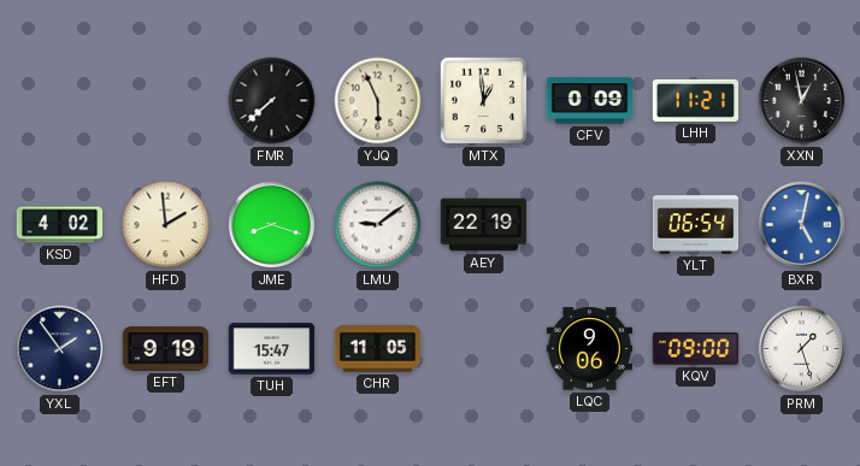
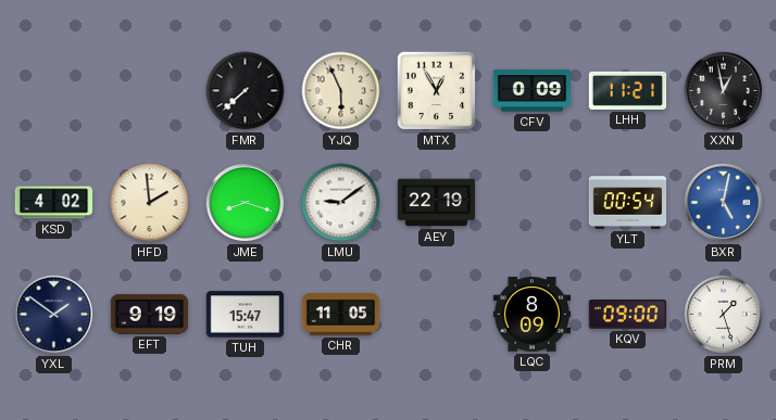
MTX: 12:59 -> 12:55 (437, 91)
YLT: 06:54 -> 00:54 (628, 203)
YXL: 1:54 -> 1:51 (54, 315)
LQC: 9:06 -> 8:09 (533, 315)
